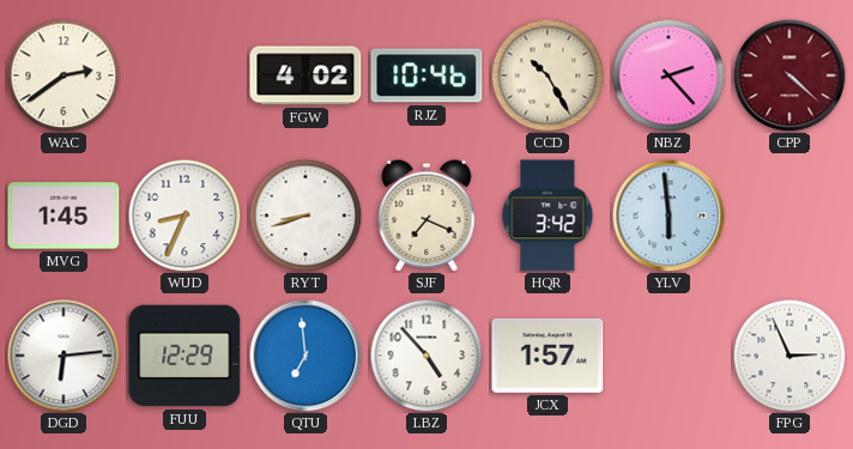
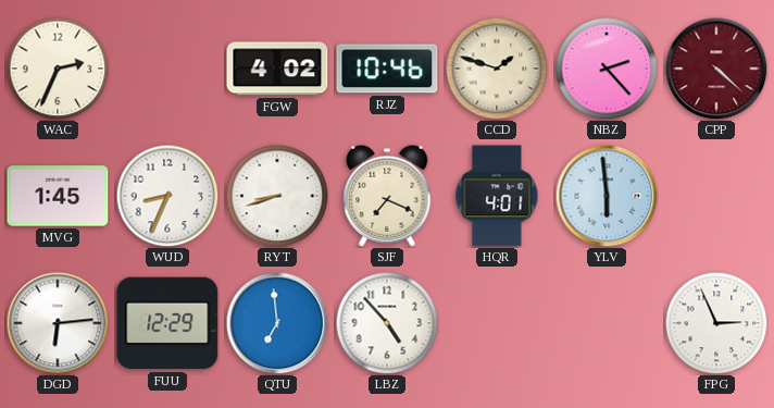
WAC: 2:39 -> 2:34 (58, 69)
CCD: 10:25 -> 1:48 (497, 69)
HQR: 3:42 -> 4:01 (497, 196)
JCX: 1:57 -> none (548, 356)
